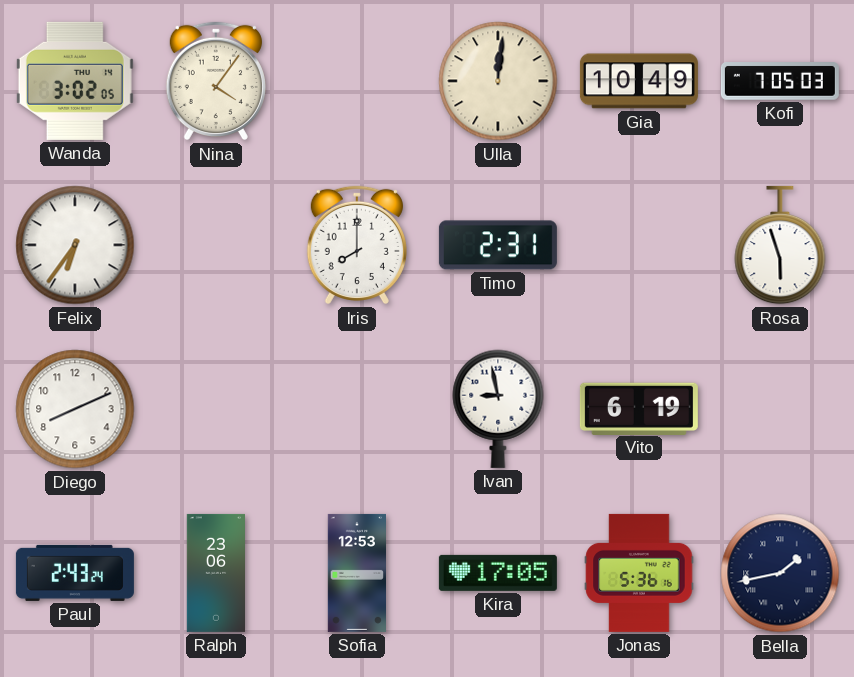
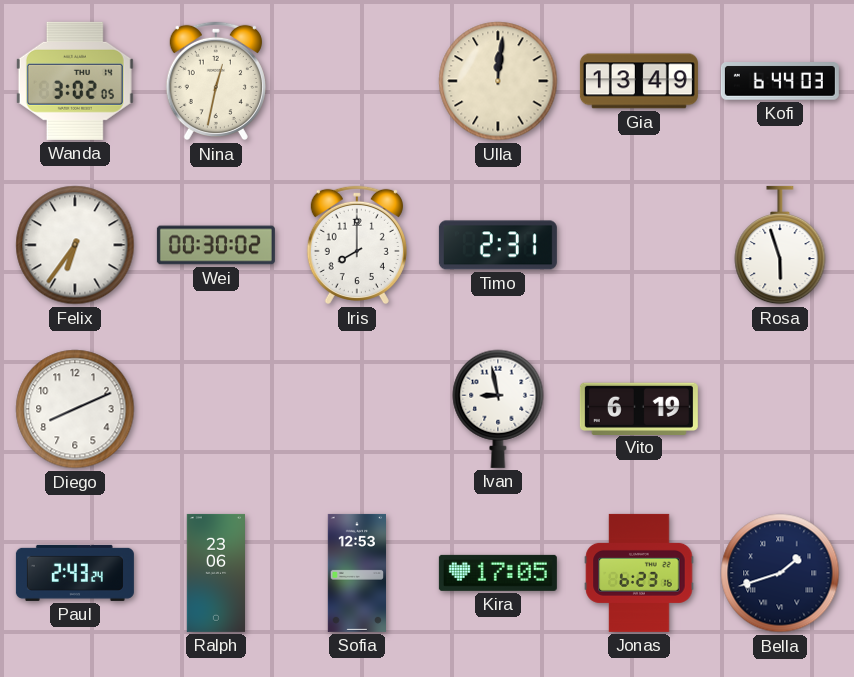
Nina: 4:06 -> 12:32 (216, 81)
Gia: 10:49 -> 13:49 (639, 81)
Kofi: 7:05 -> 6:44 (780, 82)
Wei: none -> 00:30 (216, 245)
Jonas: 5:36 -> 6:23 (639, 573)
Bella: 1:43 -> 1:42 (780, 573)
